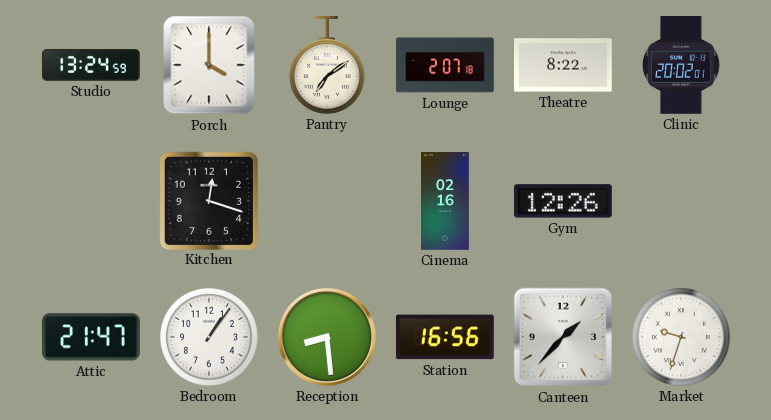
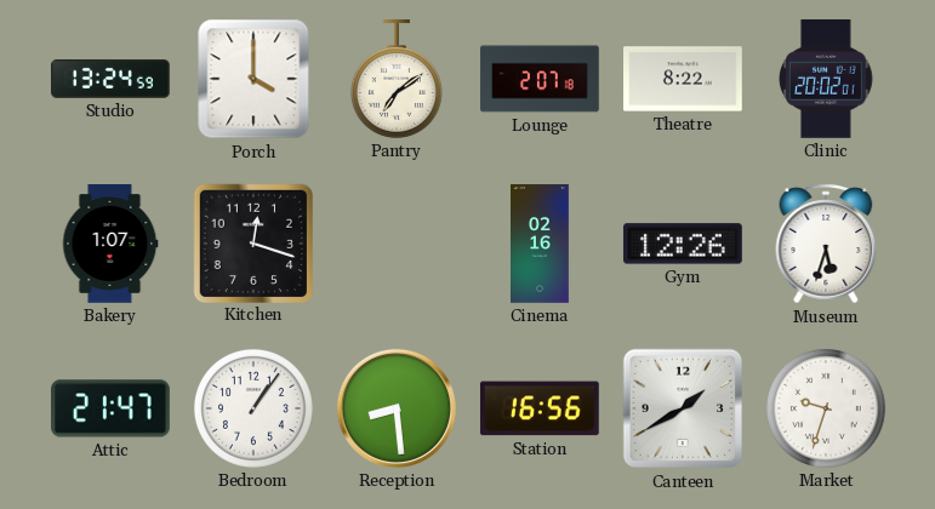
Bakery: none -> 1:07 (110, 245)
Museum: none -> 5:33 (826, 244)
Canteen: 1:37 -> 1:40 (683, 408)
